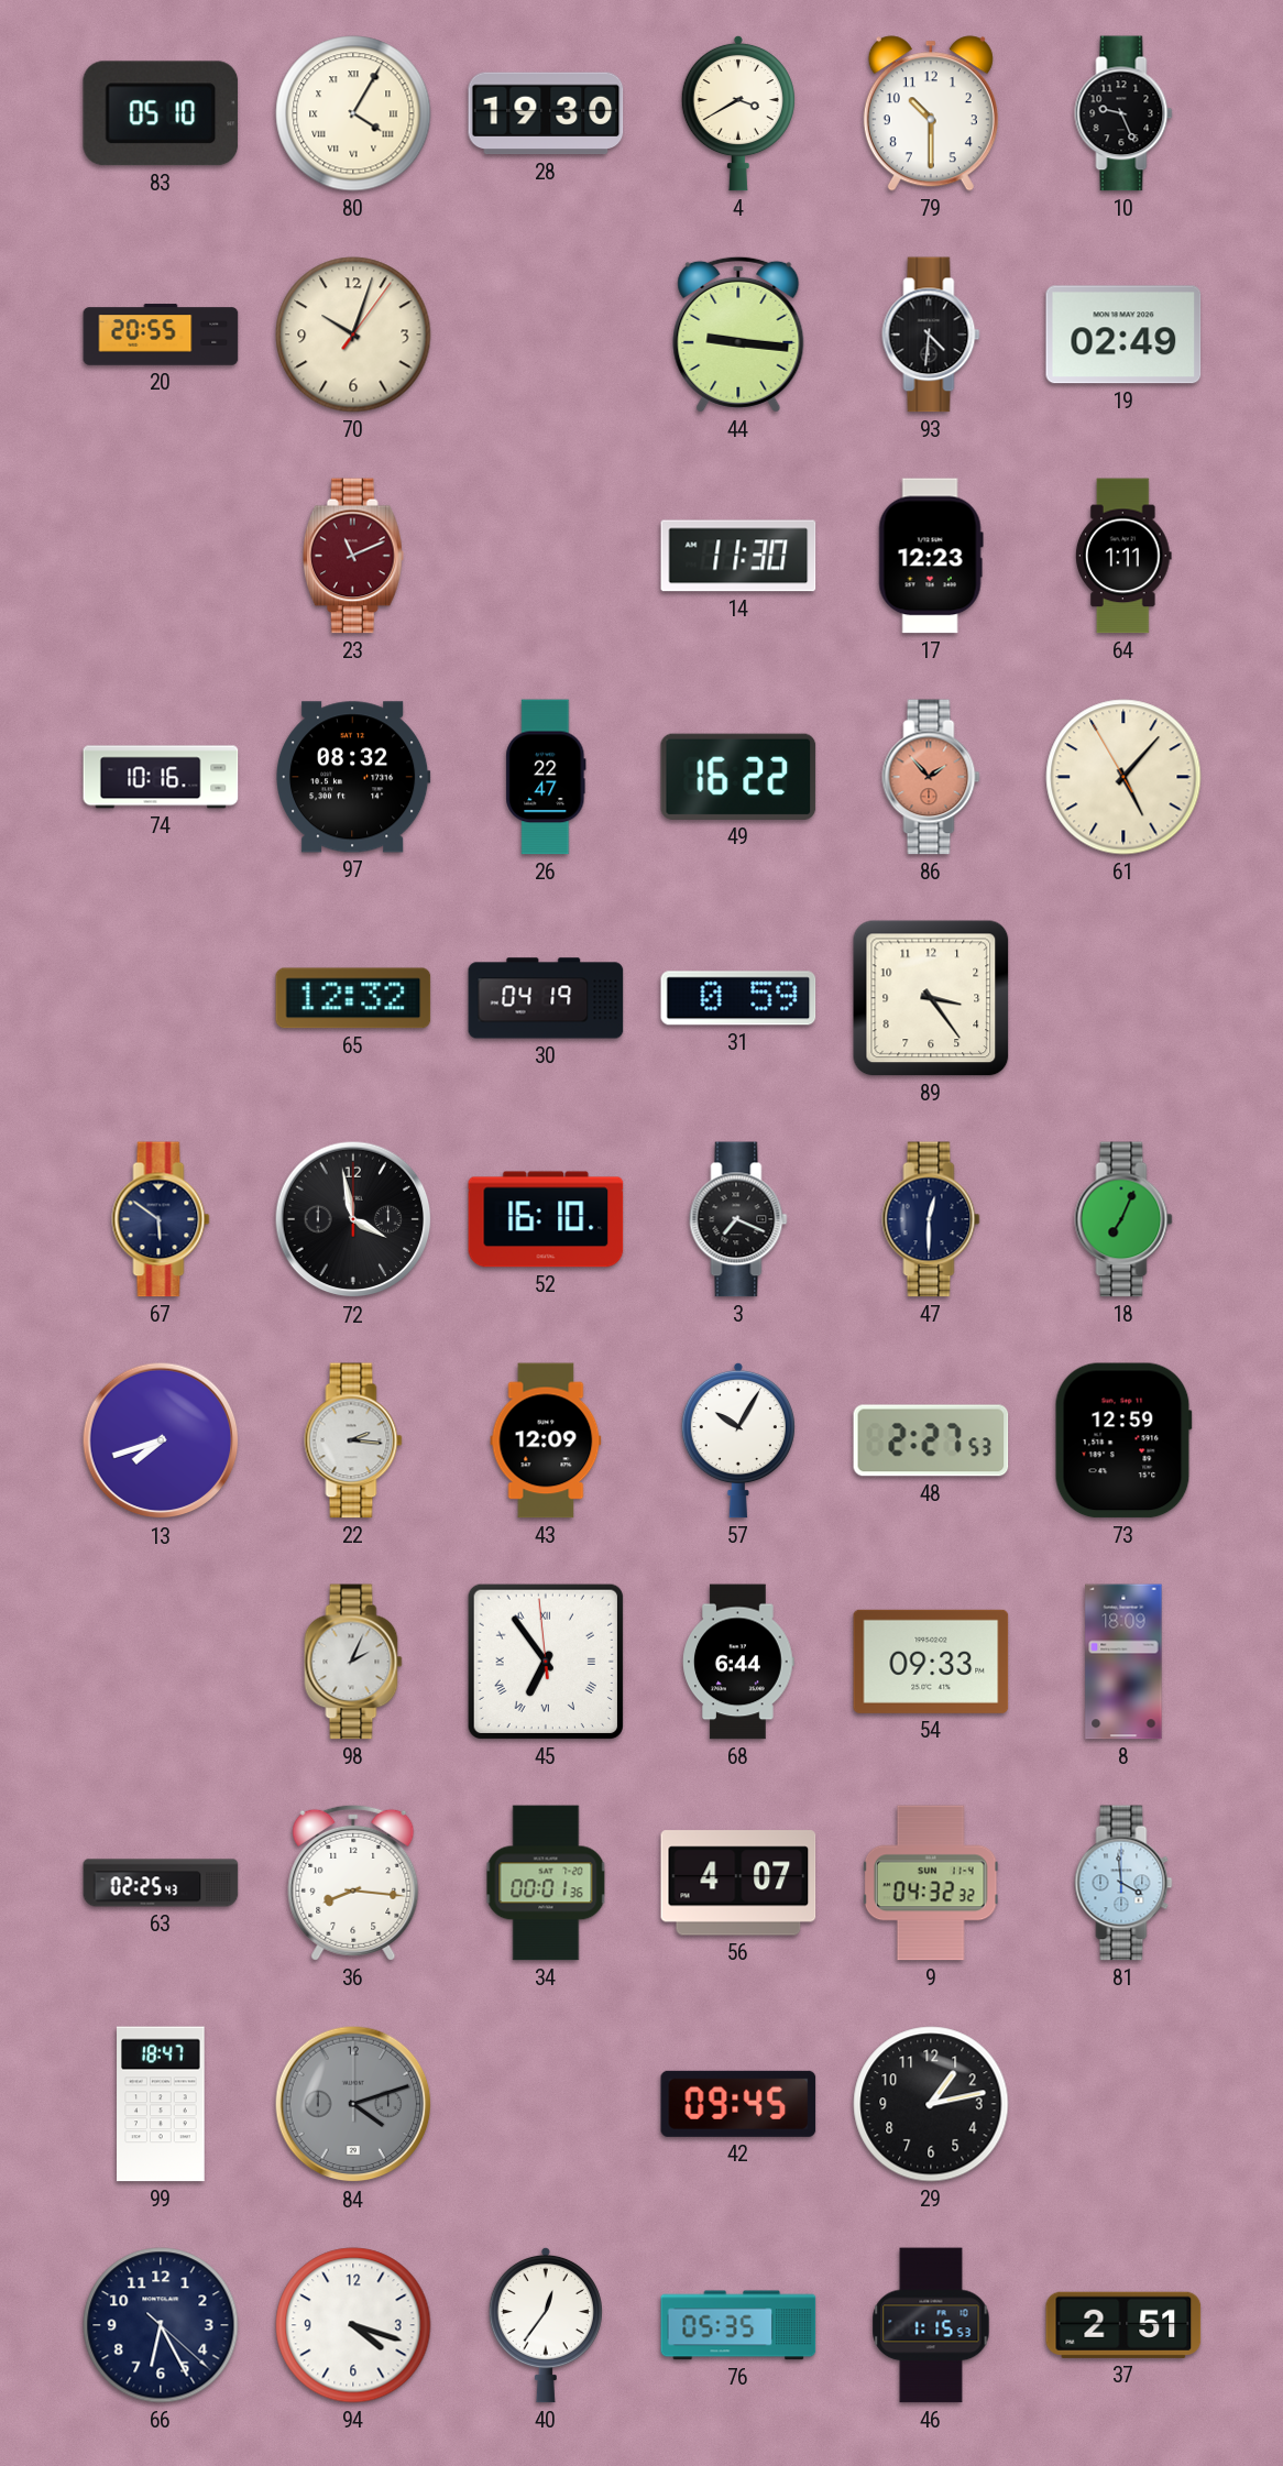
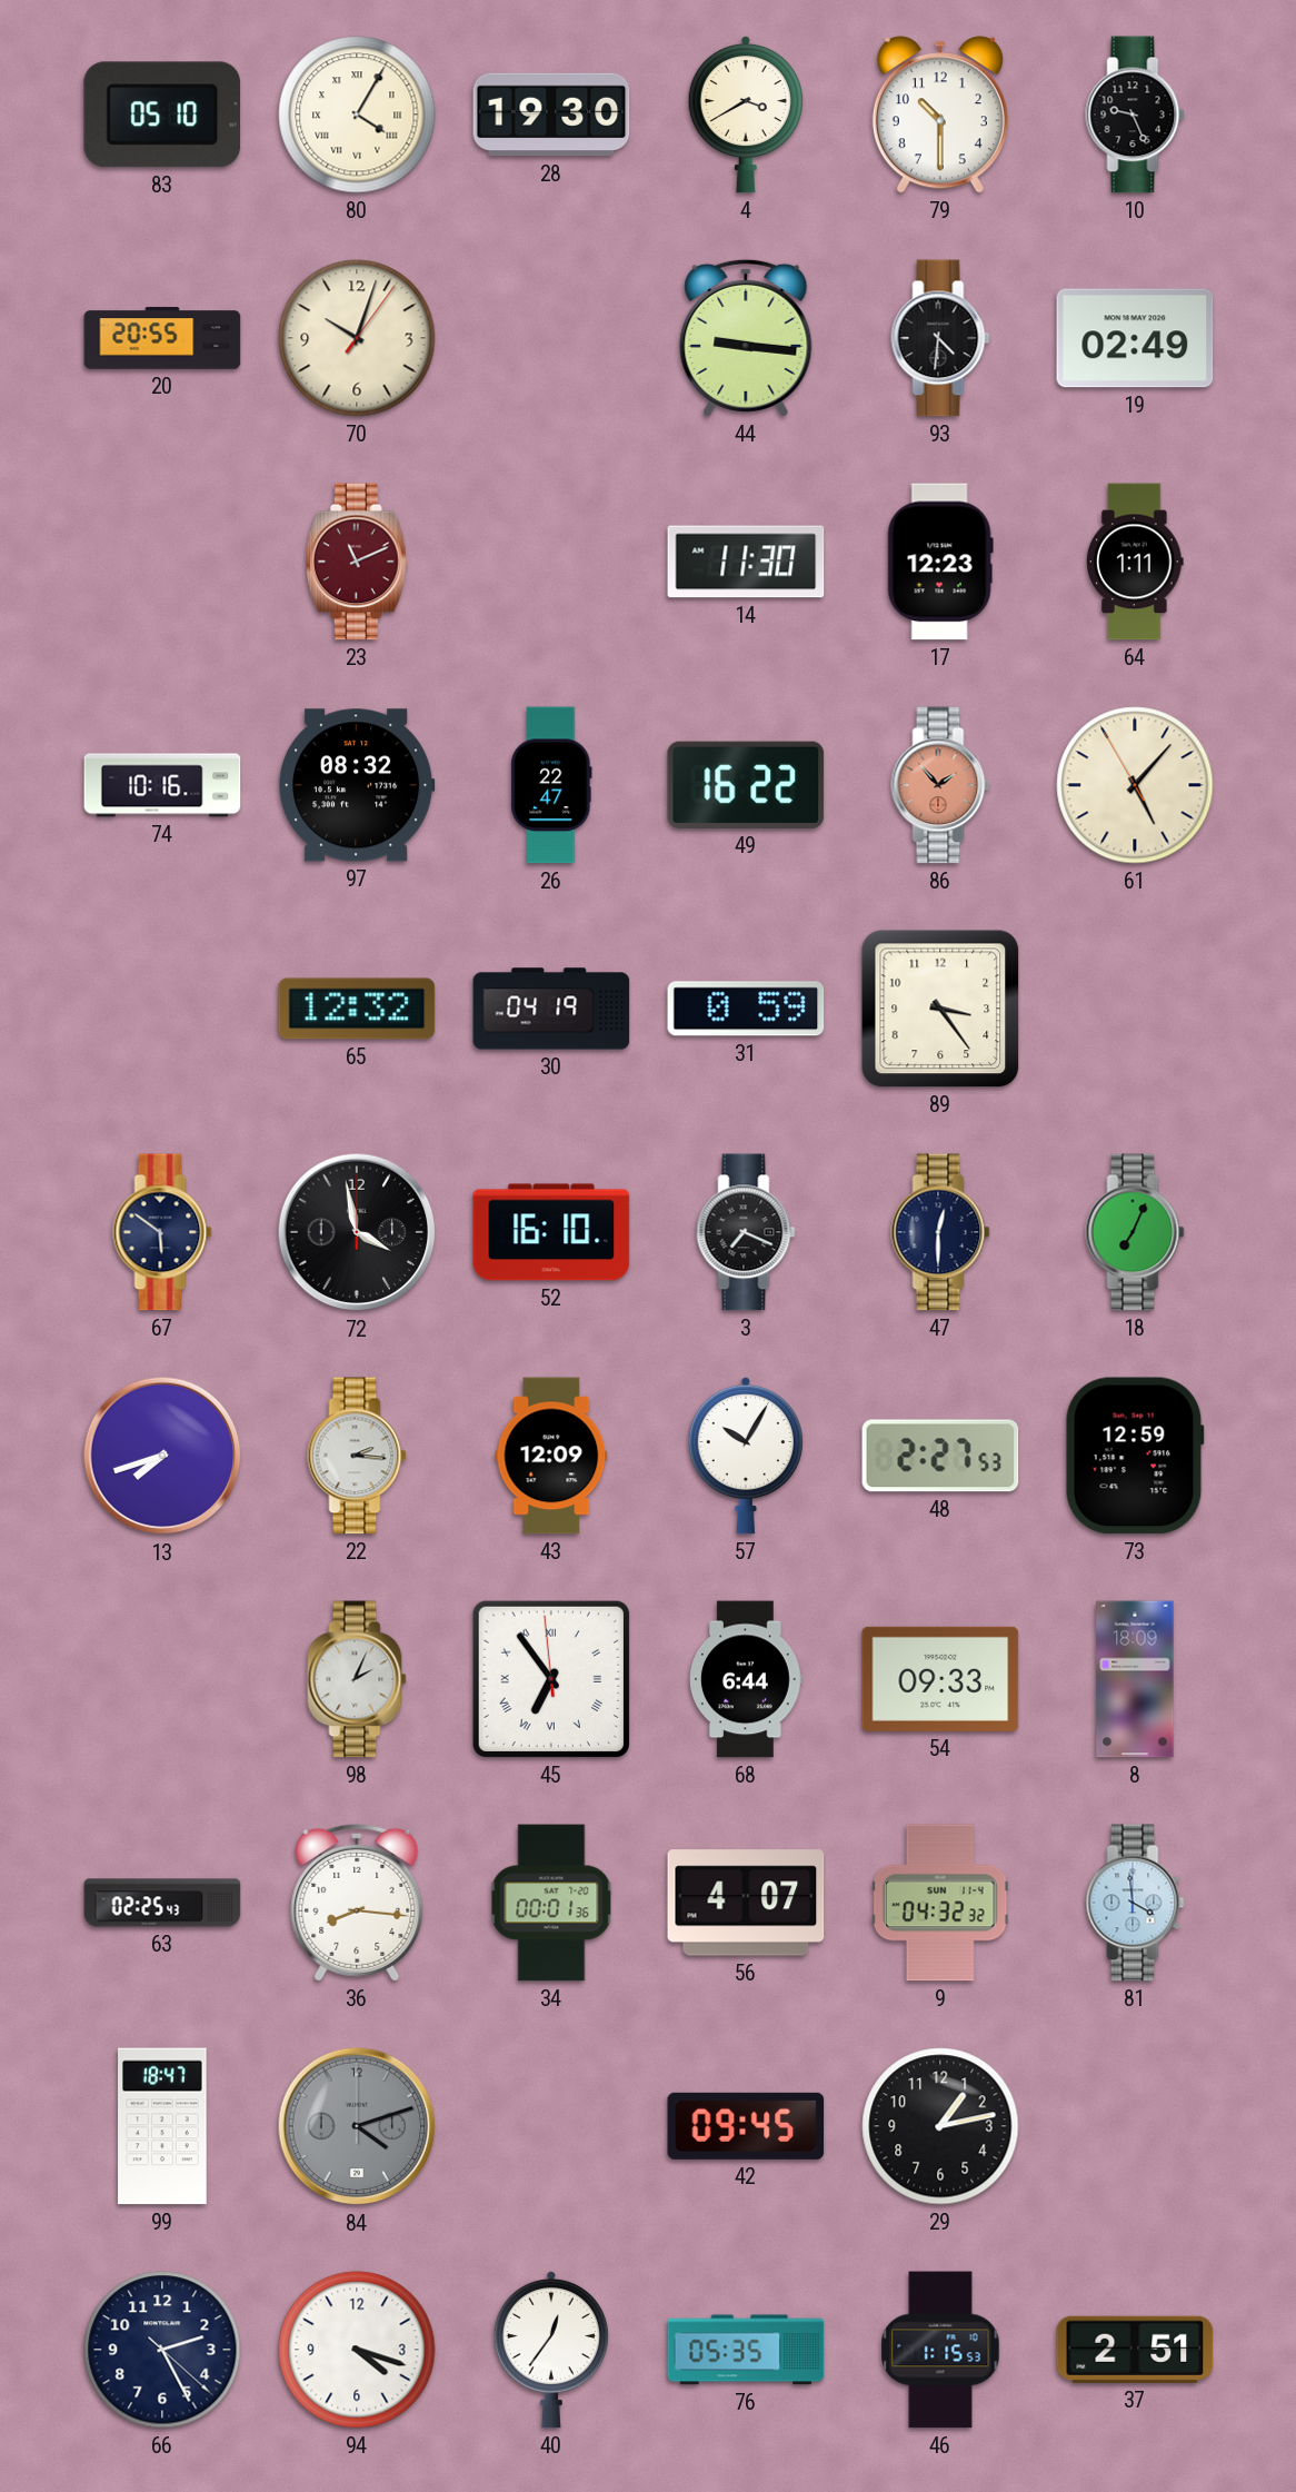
66: 6:25 -> 2:25 (162, 2350)
